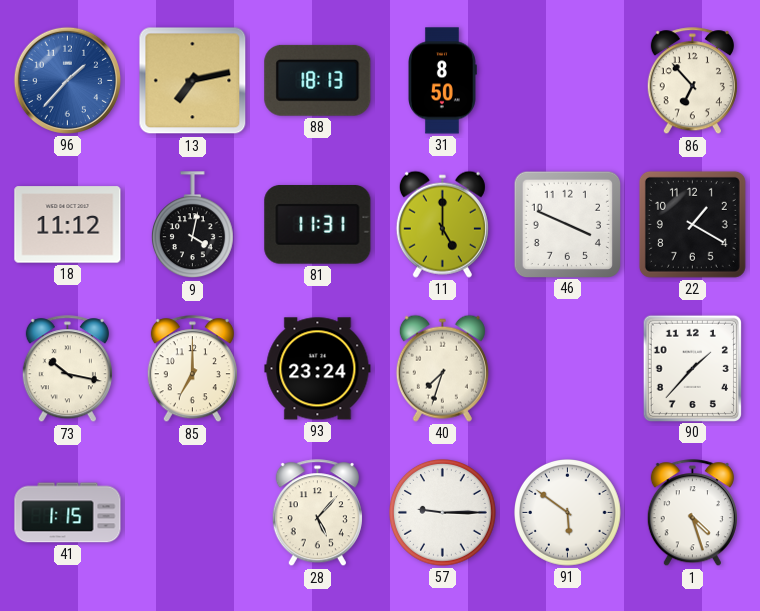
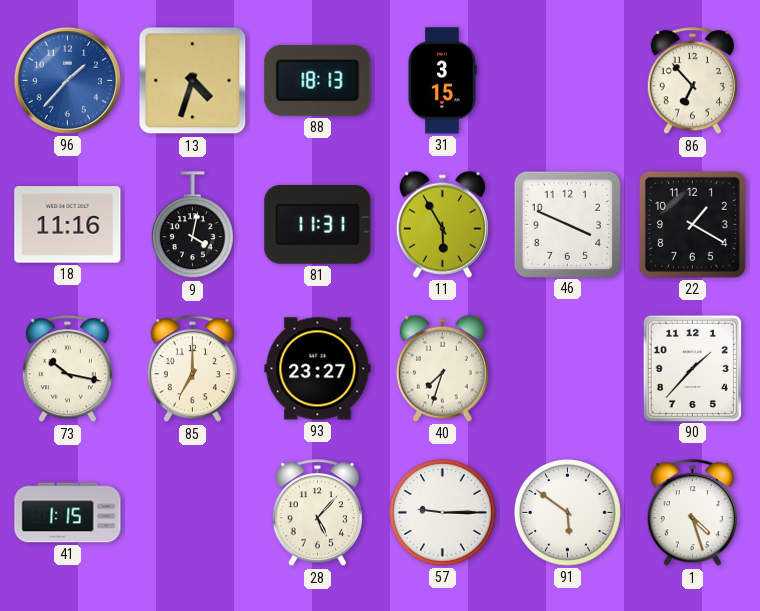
13: 7:13 -> 4:33 (193, 81)
31: 8:50 -> 3:15 (443, 81)
18: 11:12 -> 11:16 (68, 225)
11: 5:00 -> 5:55 (442, 224)
93: 23:24 -> 23:27 (318, 369)
